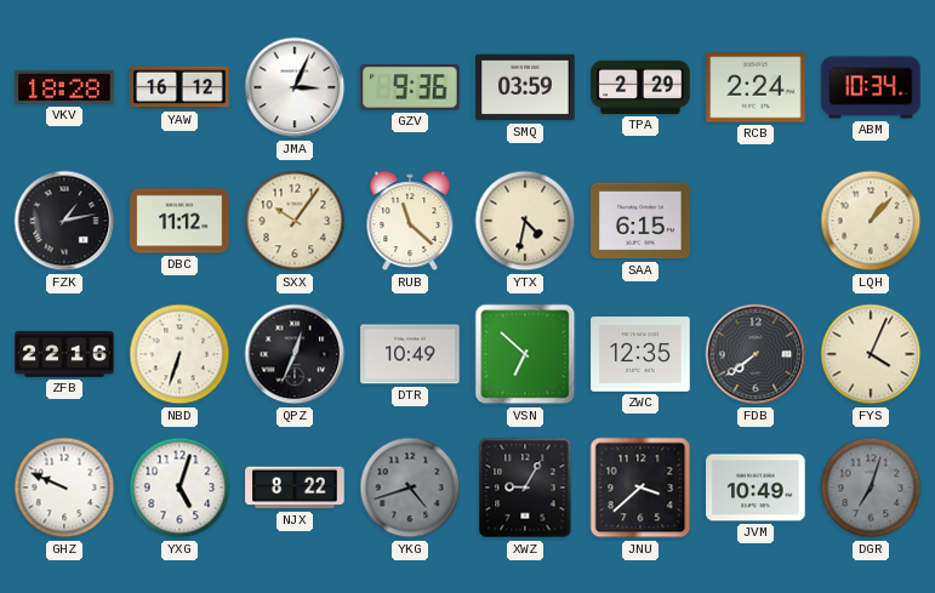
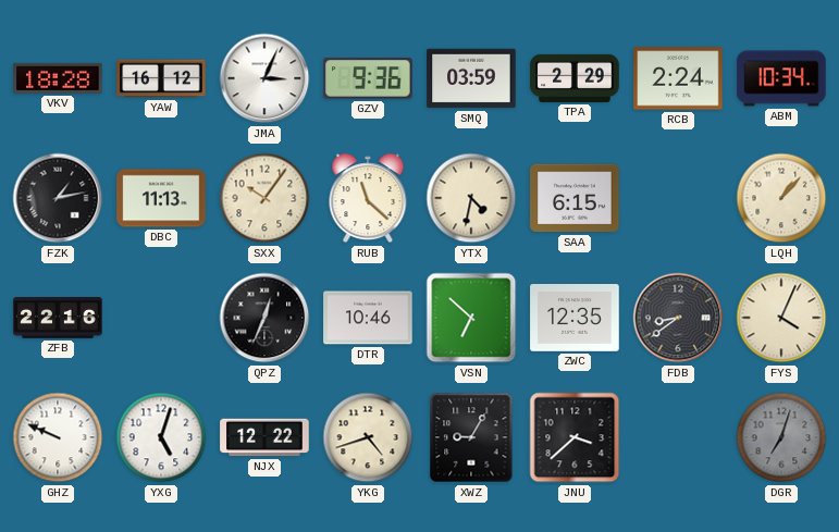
DBC: 11:12 -> 11:13 (161, 198)
NBD: 6:33 -> none (179, 354)
DTR: 10:49 -> 10:46 (368, 318)
FDB: 7:39 -> 8:39 (678, 318)
NJX: 8:22 -> 12:22 (264, 437)
YKG dial: grey -> cream (368, 437)
JVM: 10:49 -> none (756, 487)
